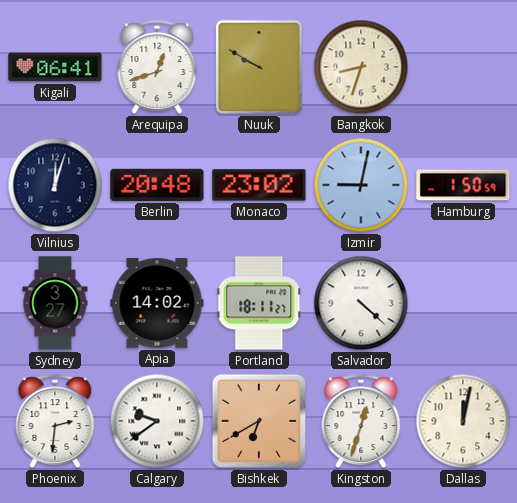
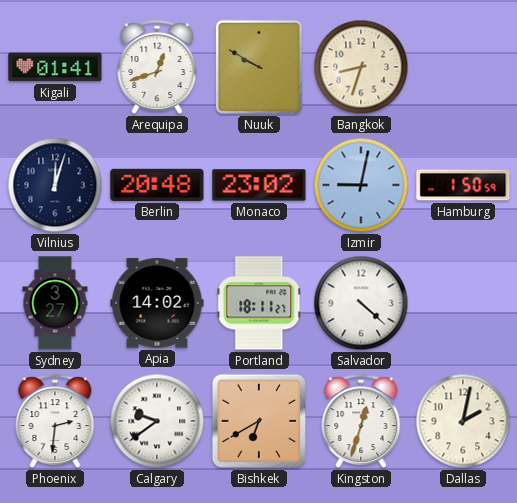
Kigali: 06:41 -> 01:41 (55, 67)
Dallas: 12:02 -> 2:02 (463, 421)
